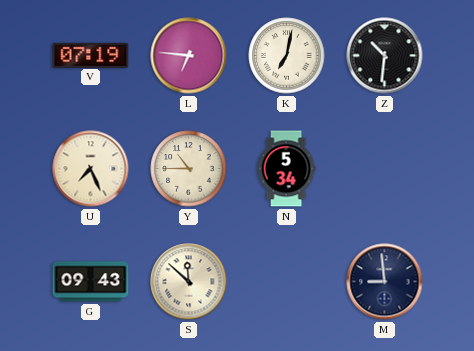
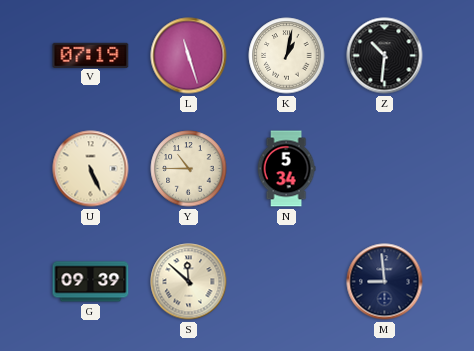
L: 6:46 -> 11:27 (189, 56)
K: 7:02 -> 1:02 (287, 56)
U: 7:26 -> 5:26 (91, 169)
G: 09:43 -> 09:39 (91, 282)
